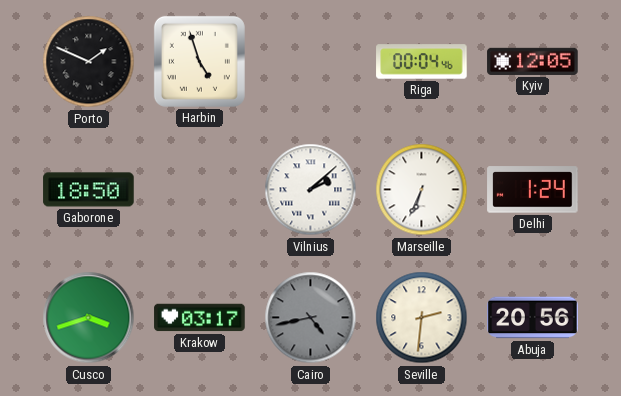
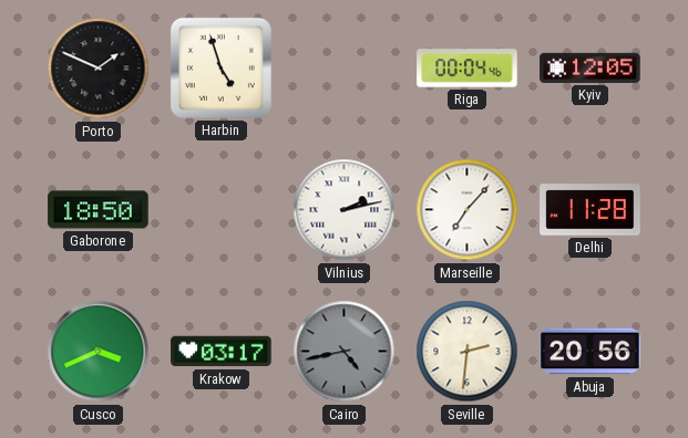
Vilnius: 2:08 -> 2:13 (345, 210)
Marseille: 6:34 -> 7:07 (468, 210)
Delhi: 1:24 -> 11:28 (591, 210)
Cusco: 3:42 -> 3:41 (99, 352)
